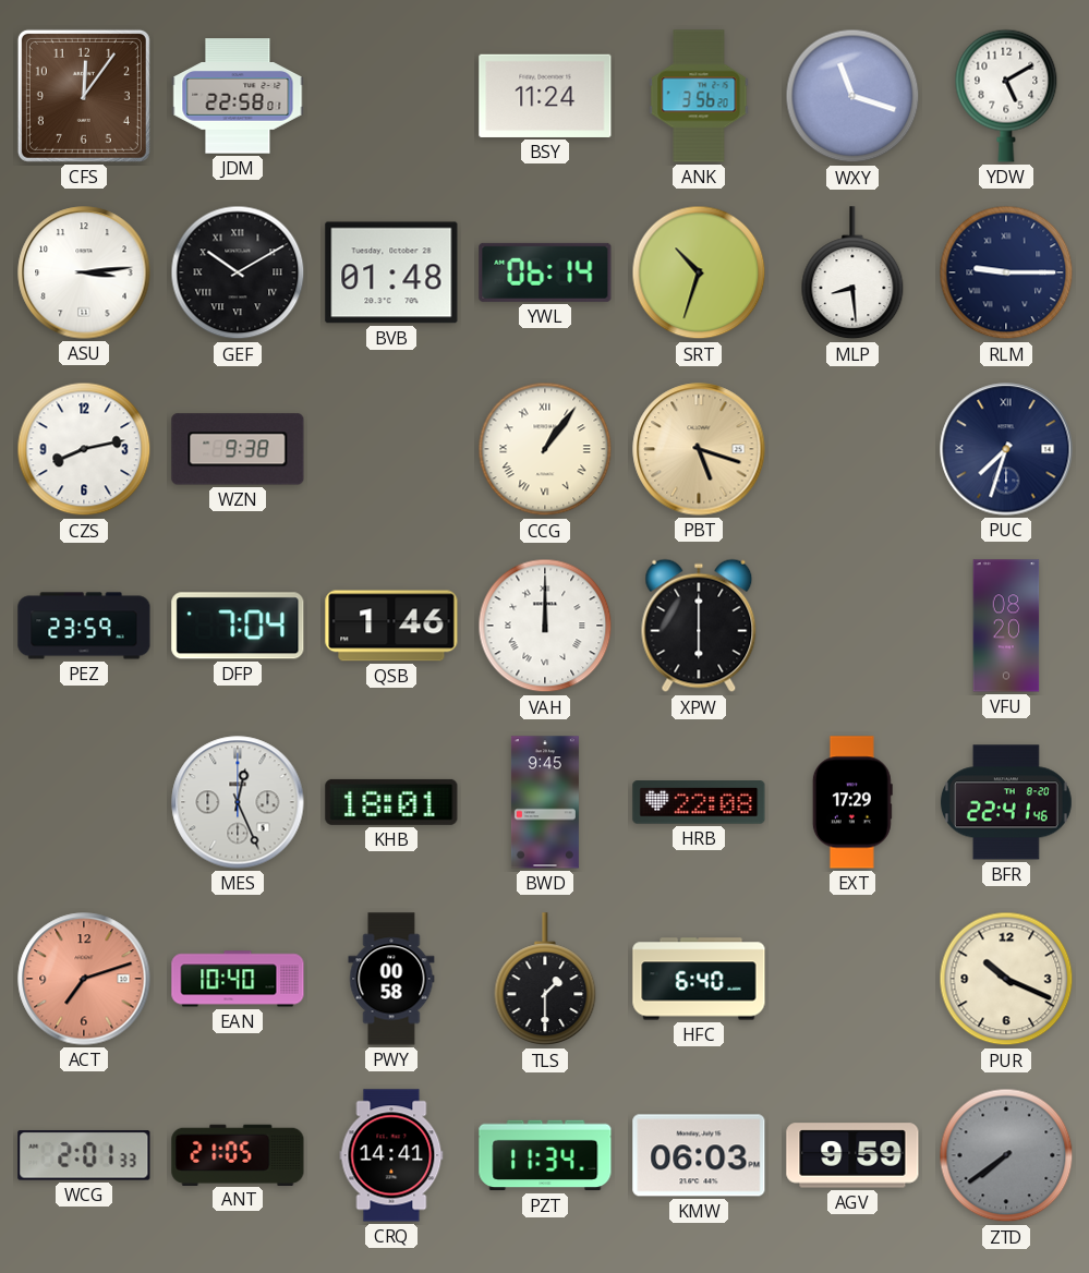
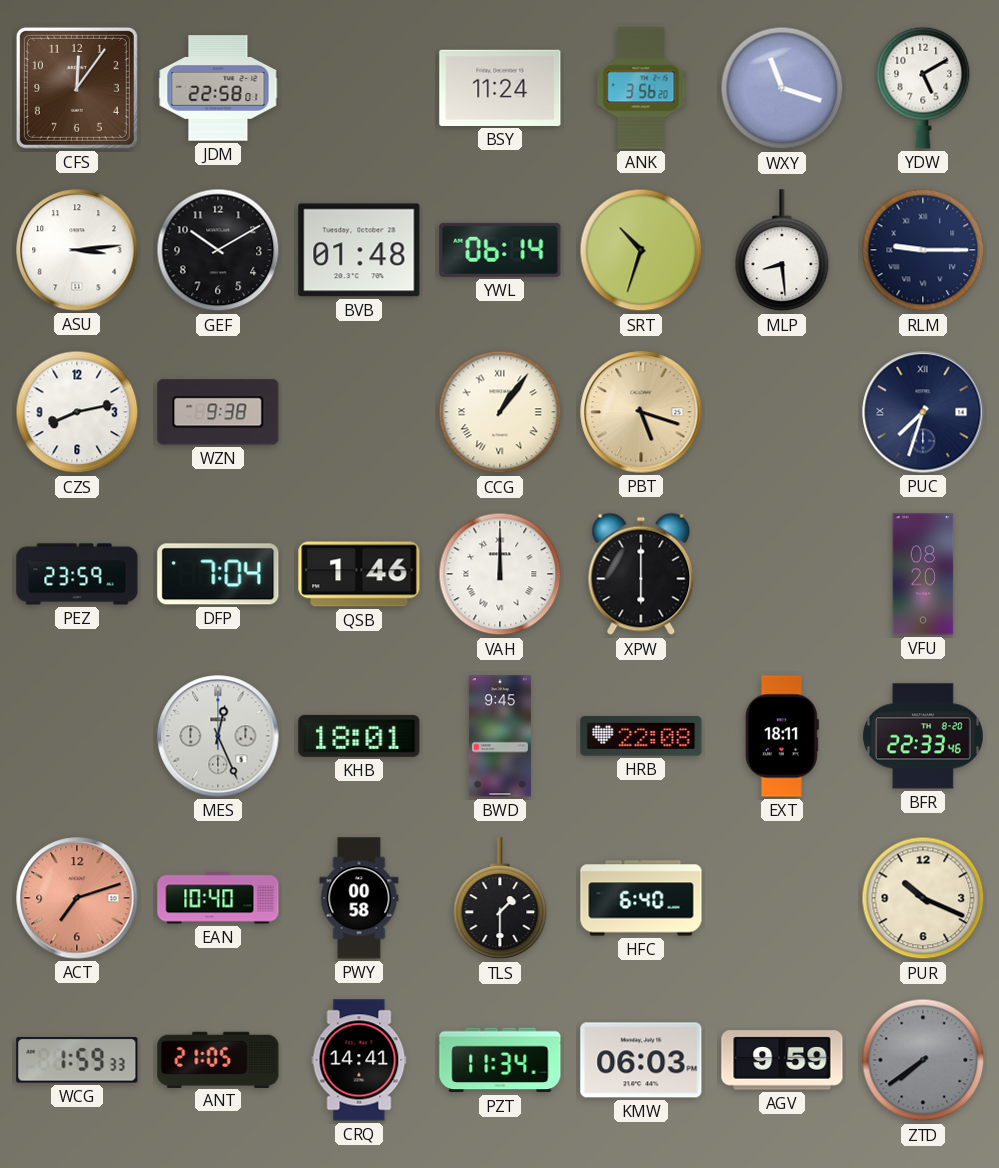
GEF numerals: Roman -> Arabic (218, 250)
EXT: 17:29 -> 18:11 (782, 736)
BFR: 22:41 -> 22:33 (923, 736)
WCG: 2:01 -> 1:59 (77, 1060)
